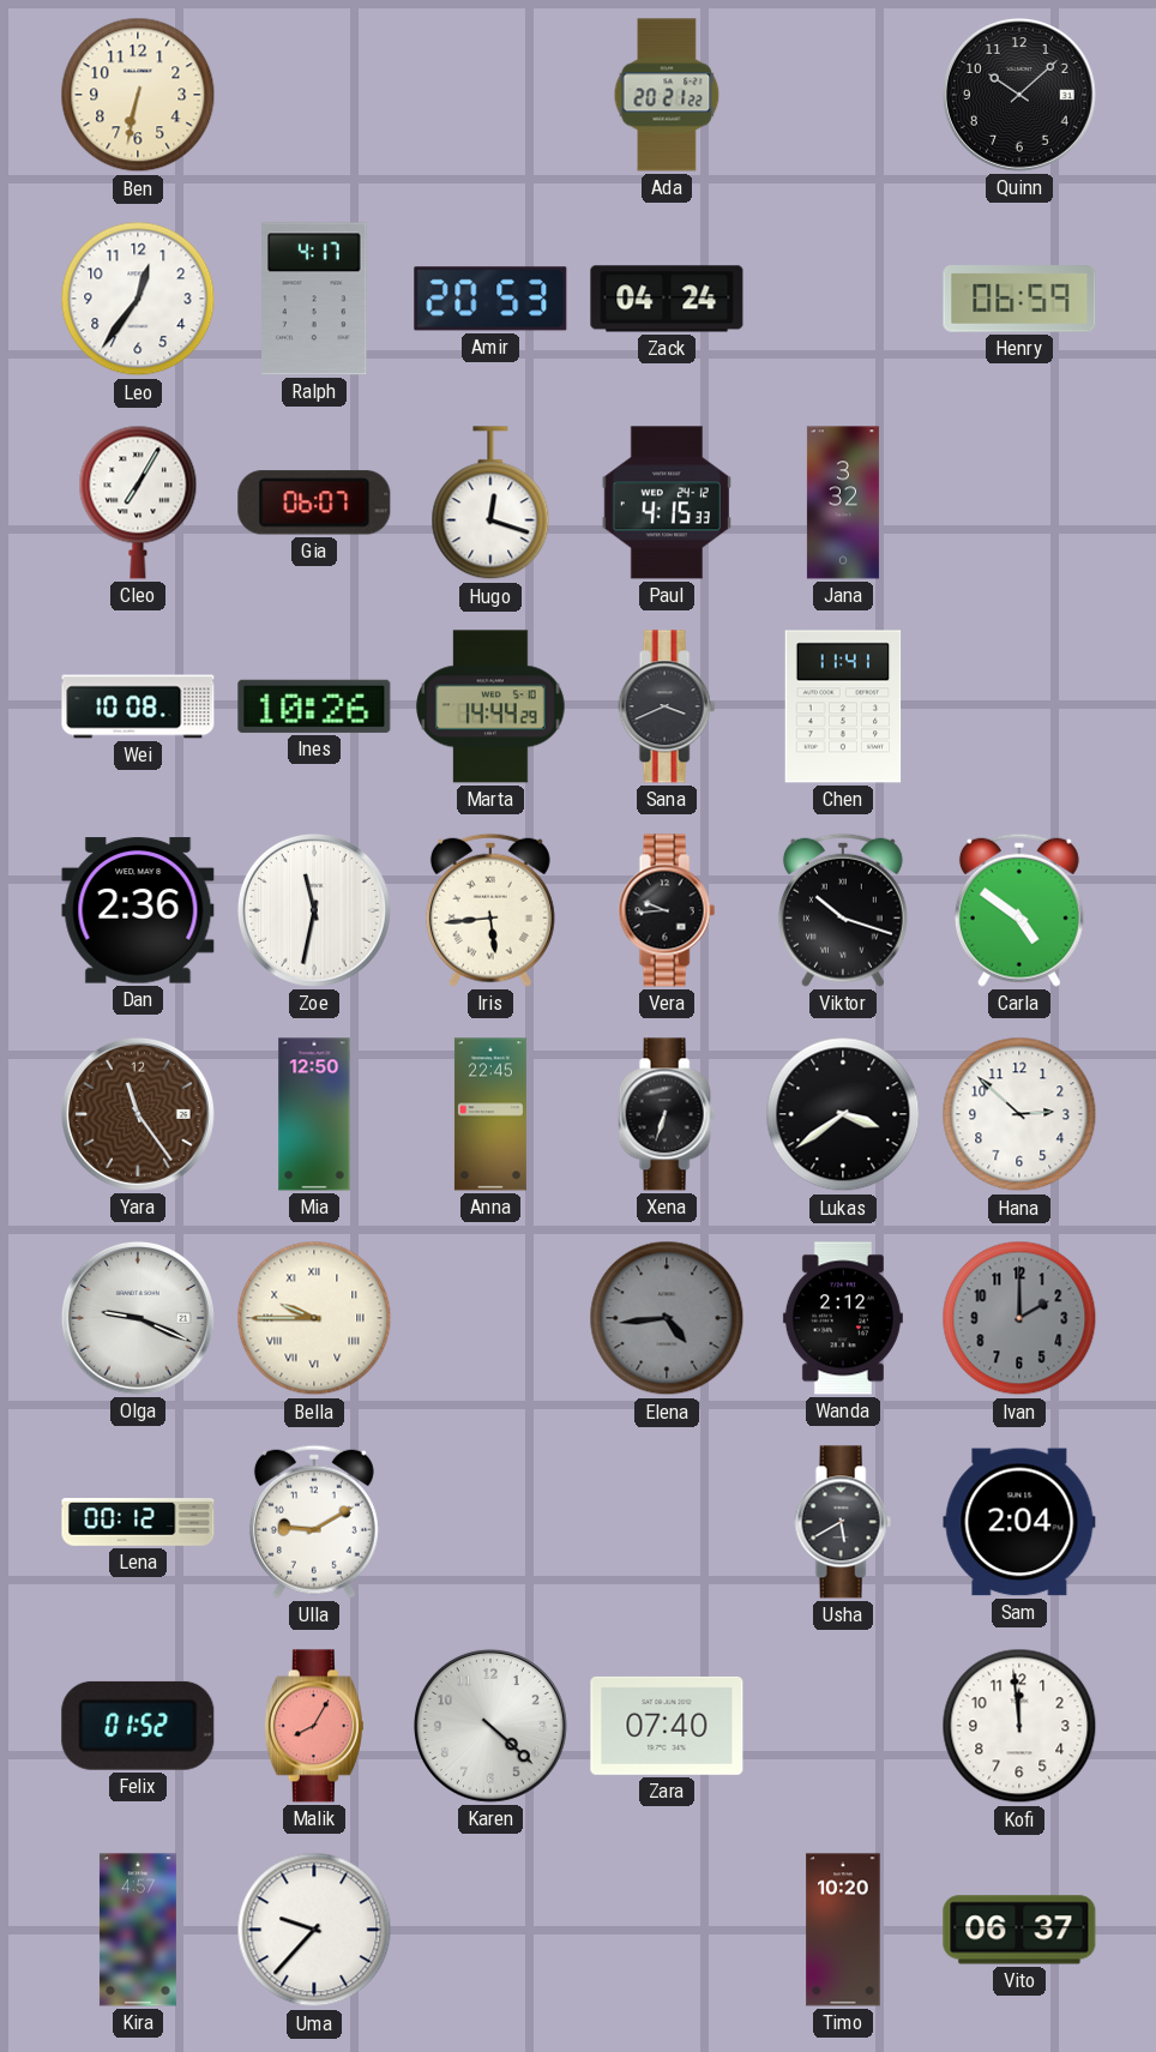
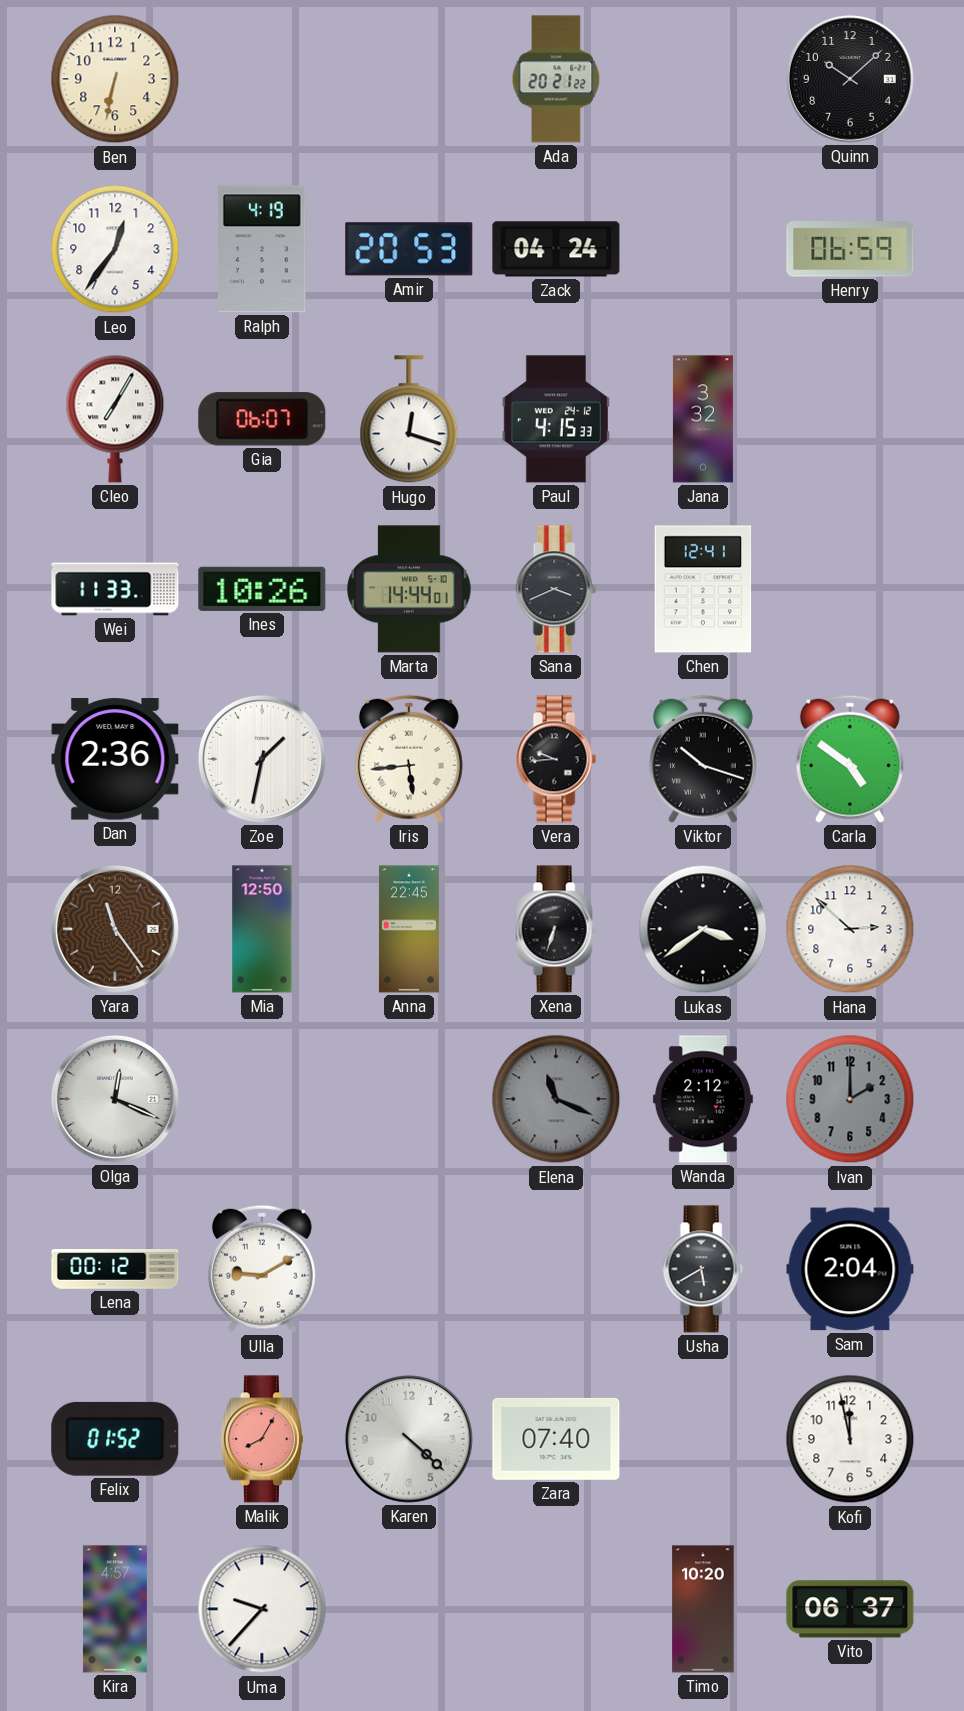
Ralph: 4:17 -> 4:19 (262, 249)
Wei: 10:08 -> 11:33 (115, 589)
Marta: 14:44:29 -> 14:44:01 (409, 589)
Chen: 11:41 -> 12:41 (703, 589)
Zoe: 11:32 -> 1:32 (262, 759)
Olga: 9:19 -> 12:19 (115, 1099)
Bella: 9:45 -> none (314, 1318)
Elena: 4:44 -> 11:19 (556, 1099)
Kofi: 11:59 -> 11:58 (850, 1439)
